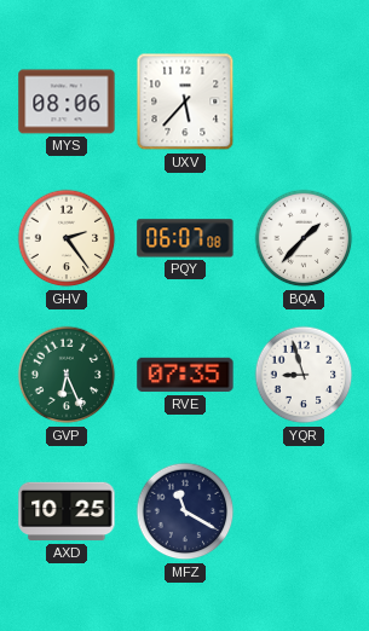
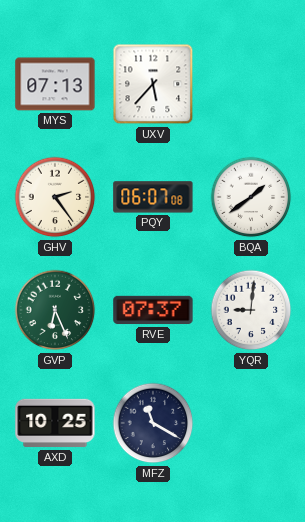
MYS: 08:06 -> 07:13 (55, 84)
BQA: 1:37 -> 1:39 (251, 197)
RVE: 07:35 -> 07:37 (153, 310)
YQR: 8:57 -> 9:01 (251, 310)
